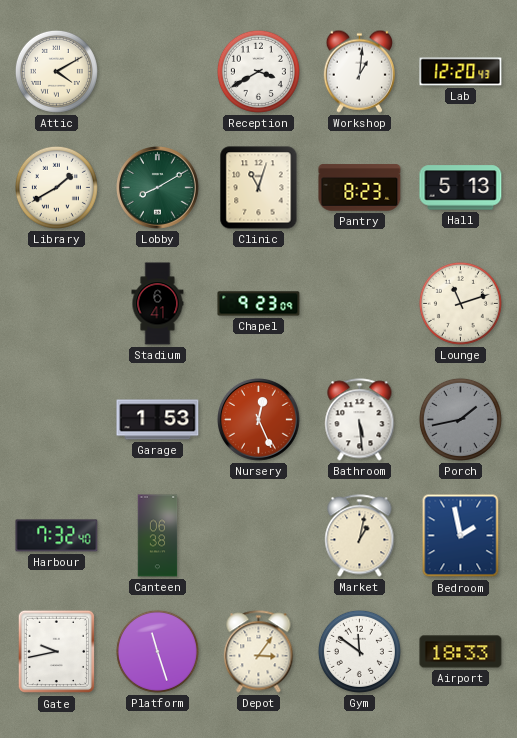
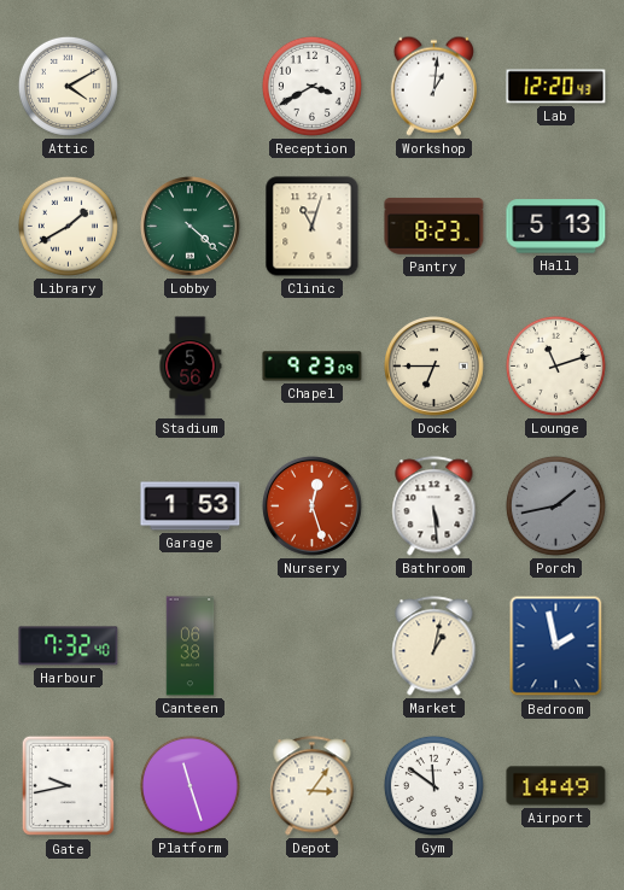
Lobby: 8:10 -> 4:22 (191, 227)
Stadium: 6:41 -> 5:56 (191, 367)
Dock: none -> 6:45 (435, 367)
Nursery: 12:26 -> 12:27 (313, 507)
Airport: 18:33 -> 14:49 (556, 786)
